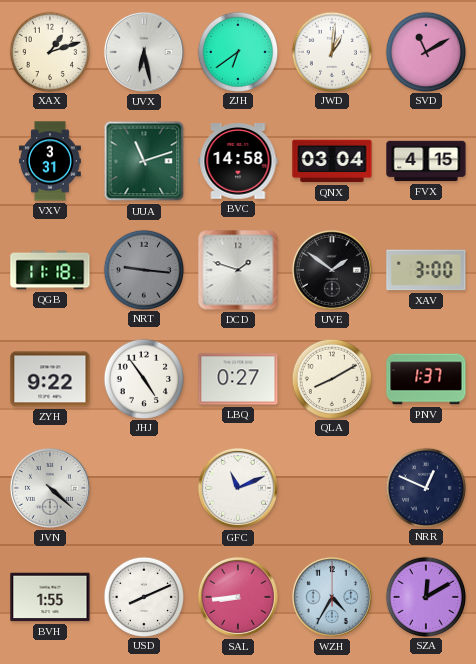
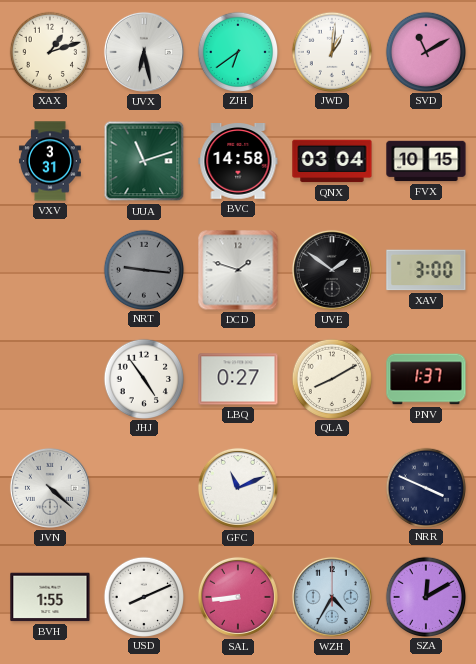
FVX: 4:15 -> 10:15 (426, 161)
QGB: 11:18 -> none (50, 270)
ZYH: 9:22 -> none (50, 379)
NRR: 12:49 -> 3:49 (425, 487)
